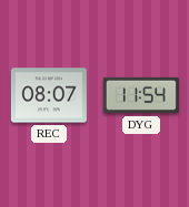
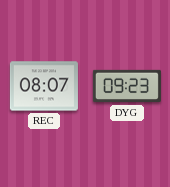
DYG: 11:54 -> 09:23 (127, 86)
